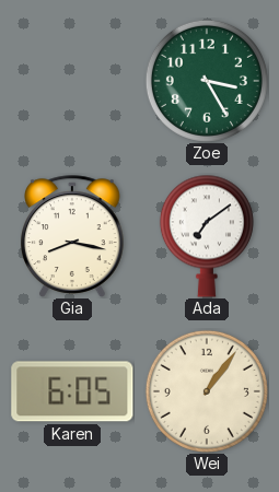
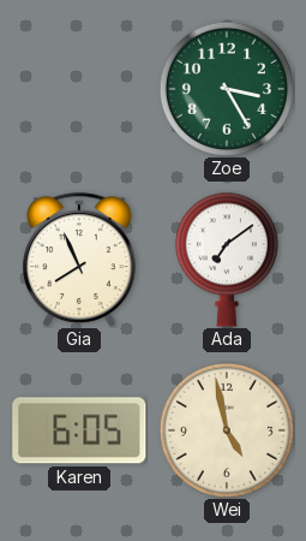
Gia: 8:17 -> 7:56 (80, 260)
Wei: 1:06 -> 4:58 (227, 430)
